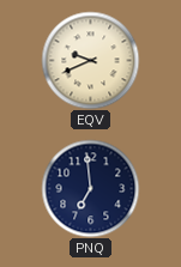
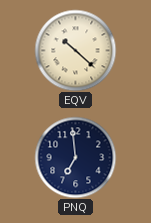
EQV: 9:41 -> 10:22 (75, 50)
